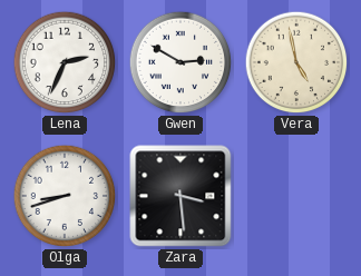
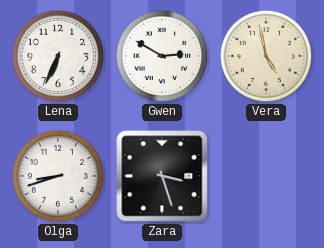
Lena: 2:34 -> 6:34 (58, 56)
Zara: 3:29 -> 3:27 (162, 176)
